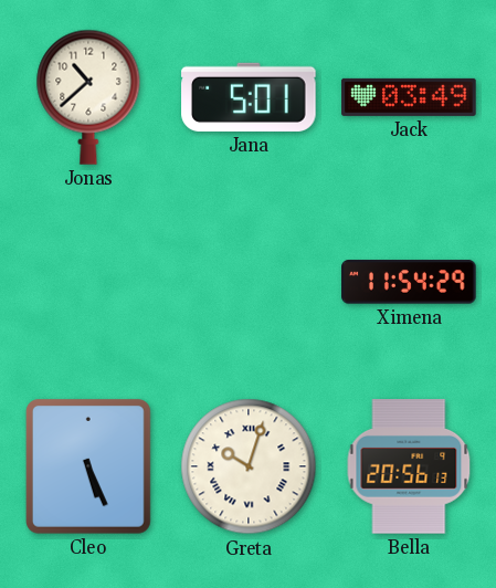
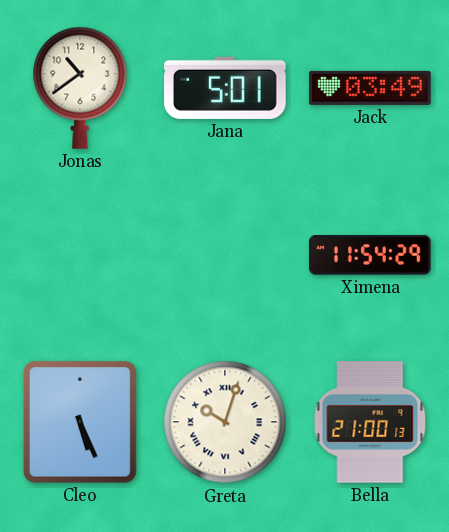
Jonas: 10:38 -> 10:39 (80, 88)
Bella: 20:56 -> 21:00 (370, 422)
